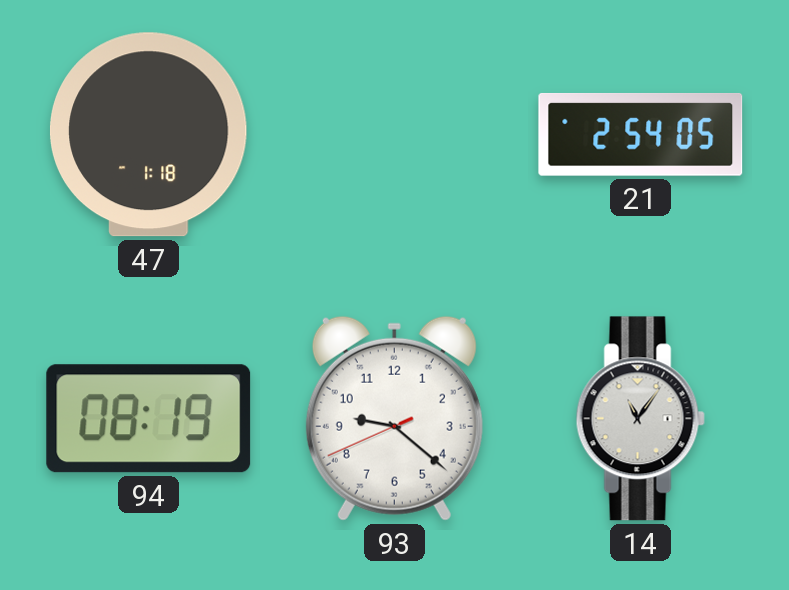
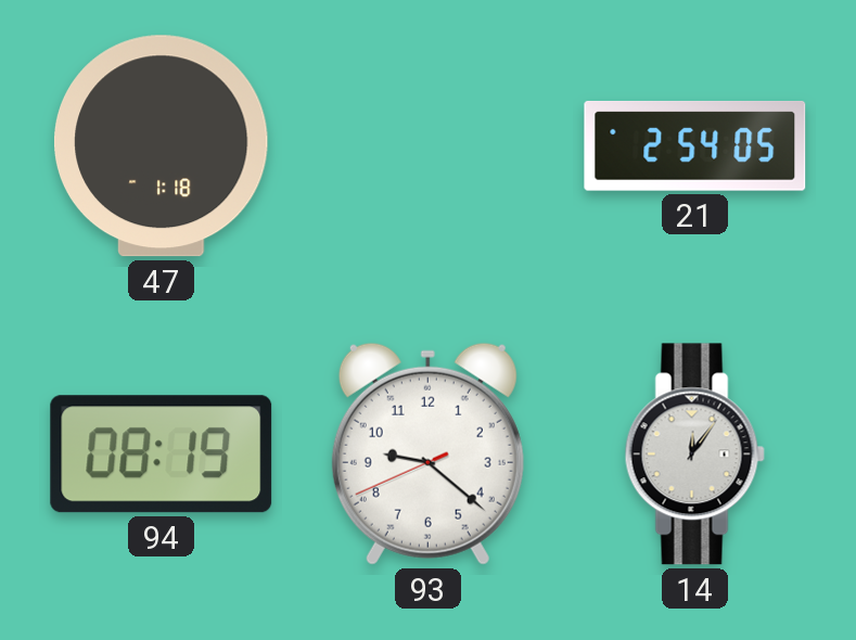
14: 11:06 -> 12:06 (694, 455)
